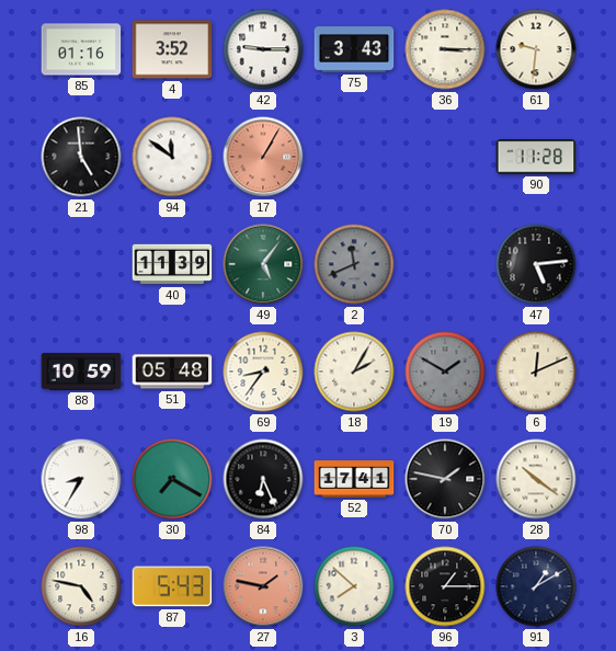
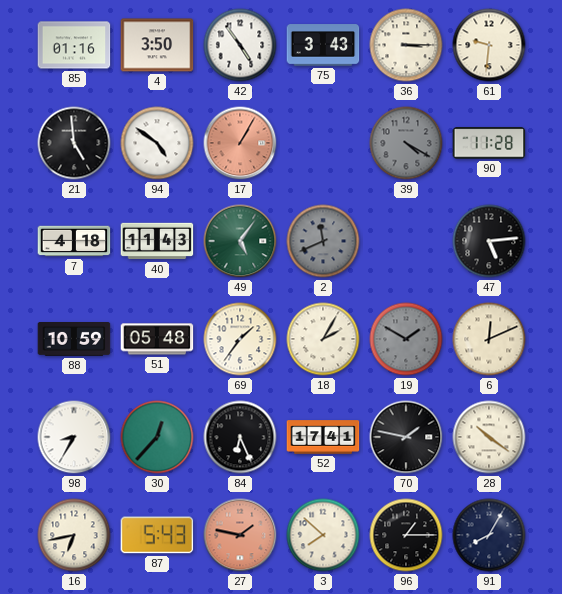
4: 3:52 -> 3:50 (157, 45)
42: 9:15 -> 4:54 (240, 45)
94: 11:51 -> 4:51 (157, 143)
39: none -> 4:20 (406, 143)
7: none -> 4:18 (74, 241)
40: 11:39 -> 11:43 (157, 241)
69: 8:36 -> 1:36 (240, 339)
30: 7:20 -> 12:37 (157, 437)
16: 4:47 -> 6:43 (74, 535)
91: 1:10 -> 8:05 (489, 535)
